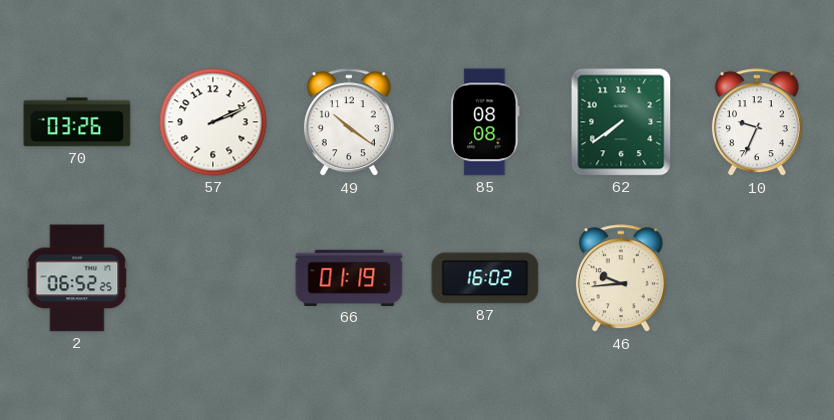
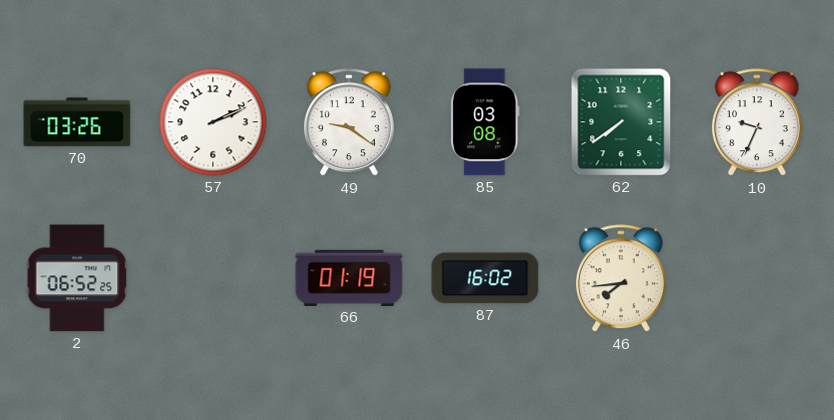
49: 10:21 -> 9:21 (349, 123)
85: 08:08 -> 03:08 (485, 122)
46: 9:44 -> 7:44 (621, 279)
